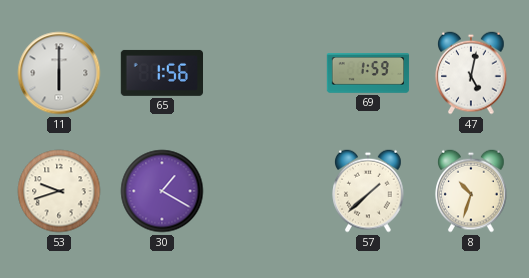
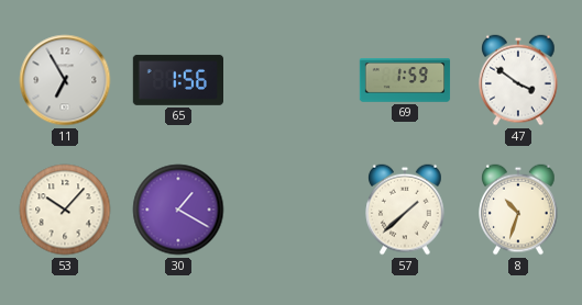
11: 6:00 -> 6:55 (65, 80)
47: 5:02 -> 3:51 (518, 80)
53: 9:42 -> 10:07 (65, 210)
